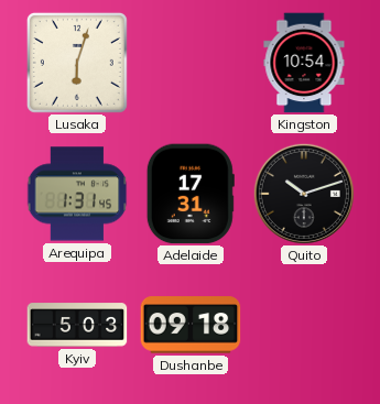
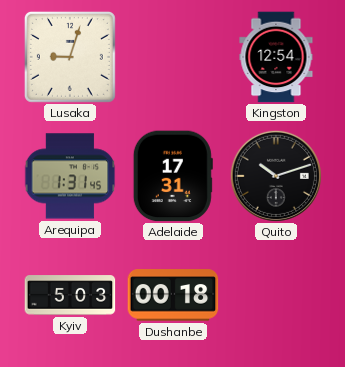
Lusaka: 6:03 -> 9:03 (70, 57)
Kingston: 10:54 -> 12:54 (276, 57)
Dushanbe: 09:18 -> 00:18 (173, 295)
